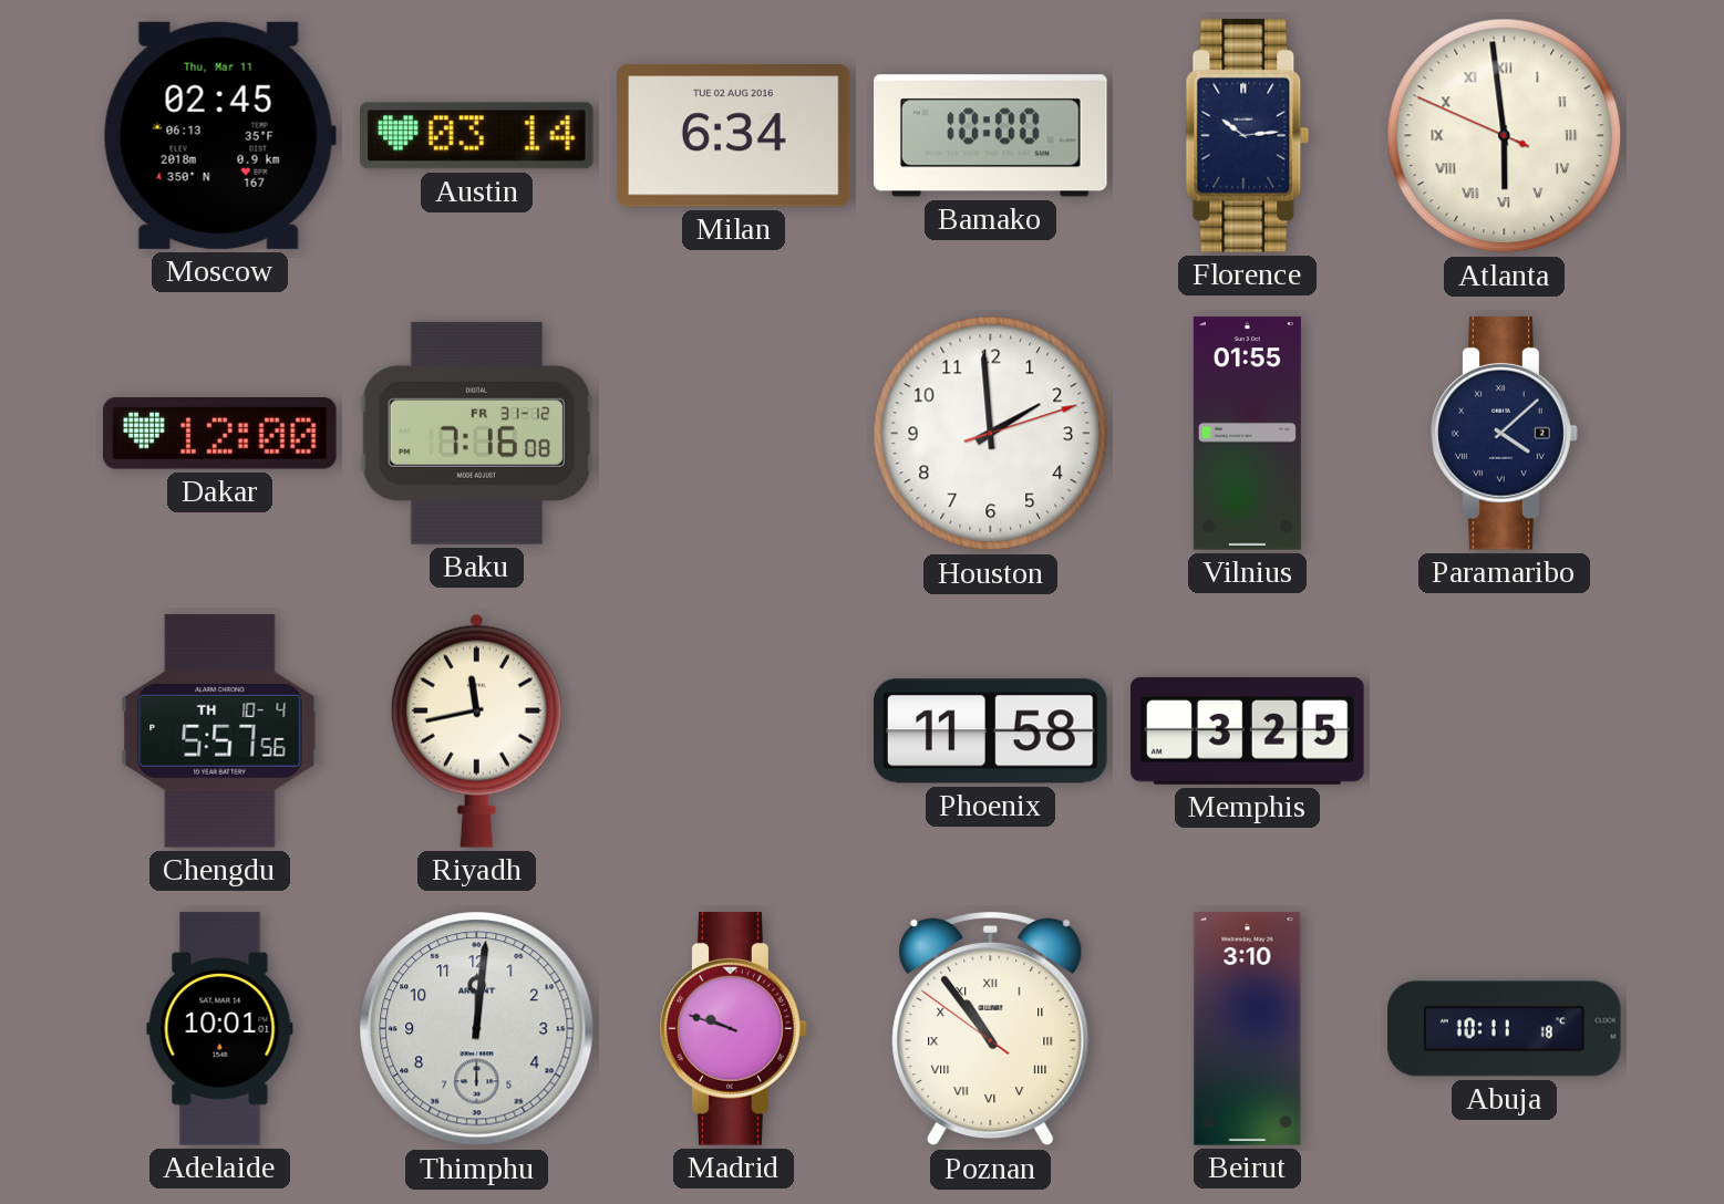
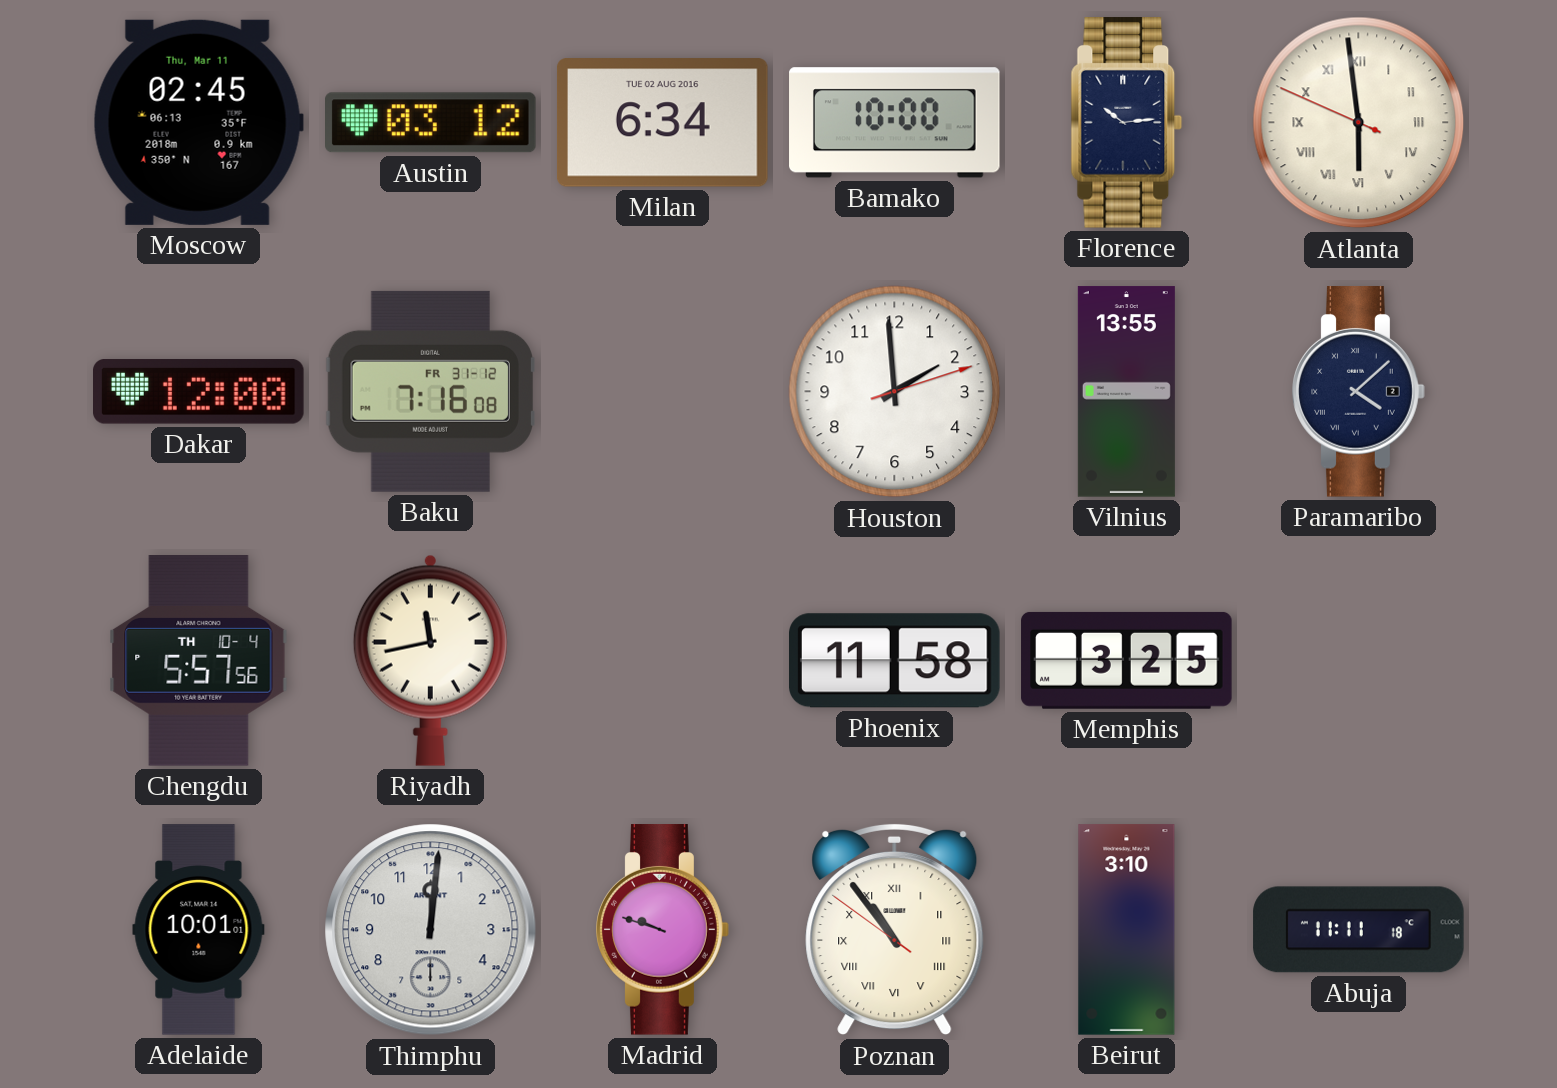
Austin: 03:14 -> 03:12 (431, 123)
Vilnius: 01:55 -> 13:55 (1126, 392)
Abuja: 10:11 -> 11:11 (1359, 930)
